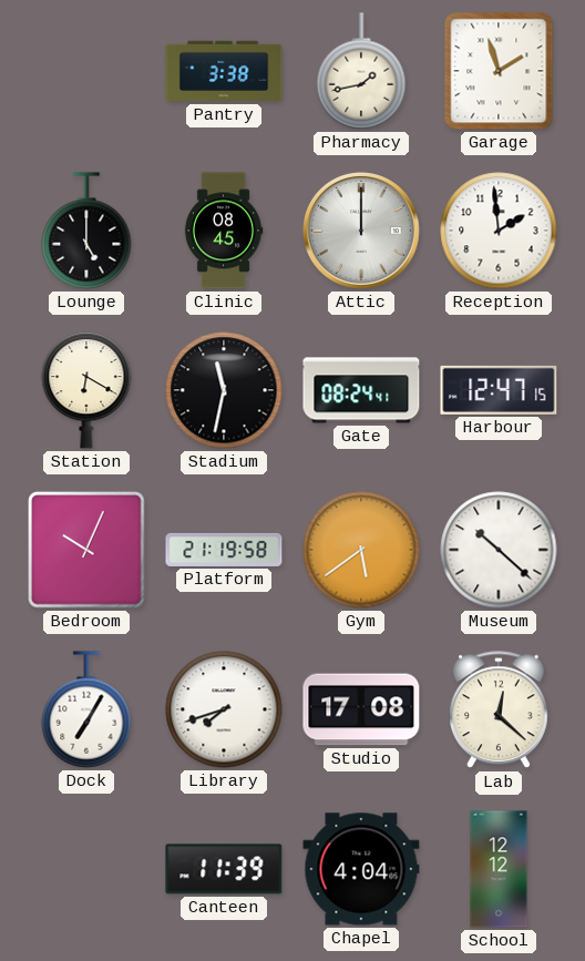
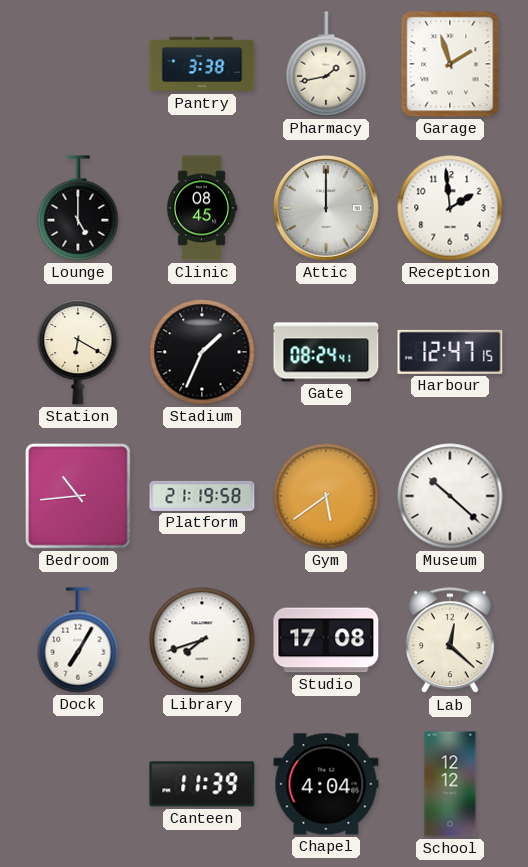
Stadium: 11:32 -> 1:34 (202, 352)
Bedroom: 10:04 -> 10:44 (79, 497)
